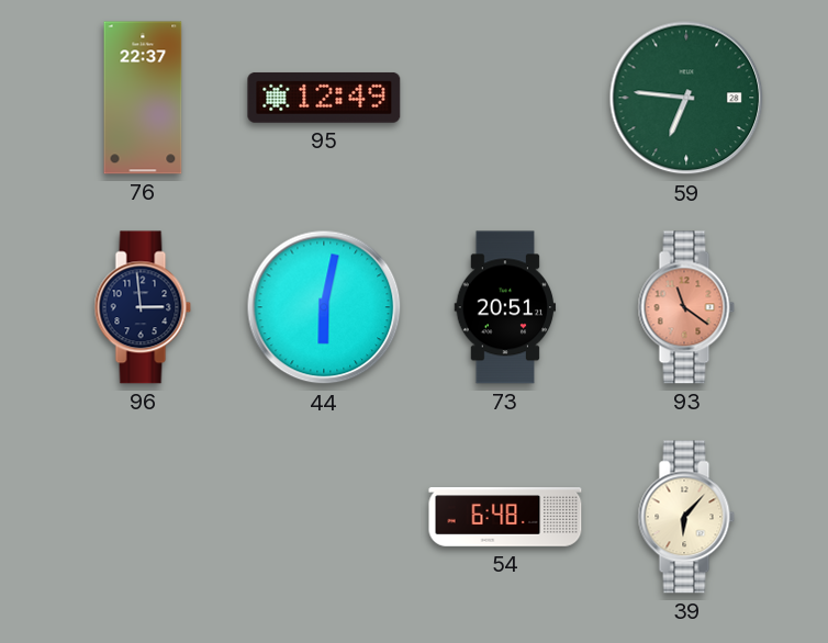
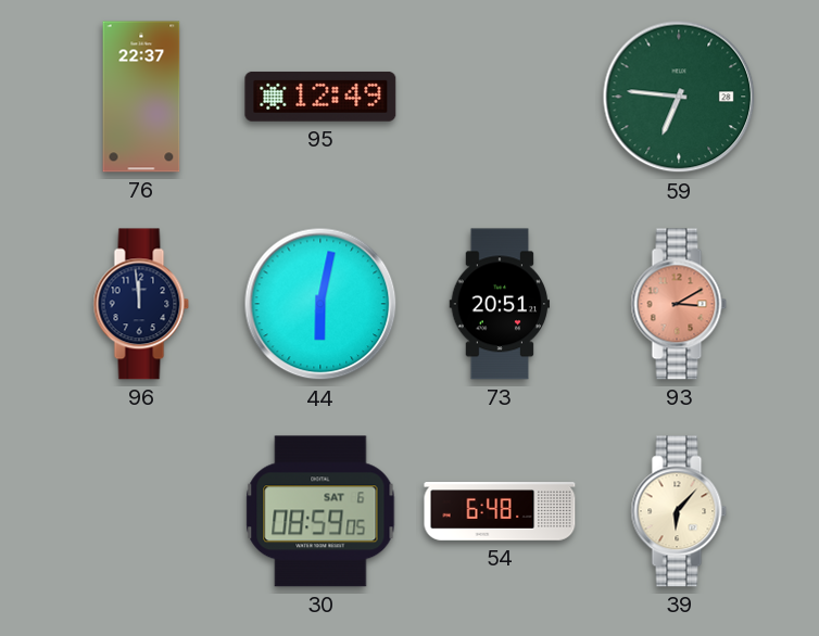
96: 2:59 -> 11:59 (141, 304)
93: 11:21 -> 3:10 (679, 304)
30: none -> 08:59 (320, 511)
